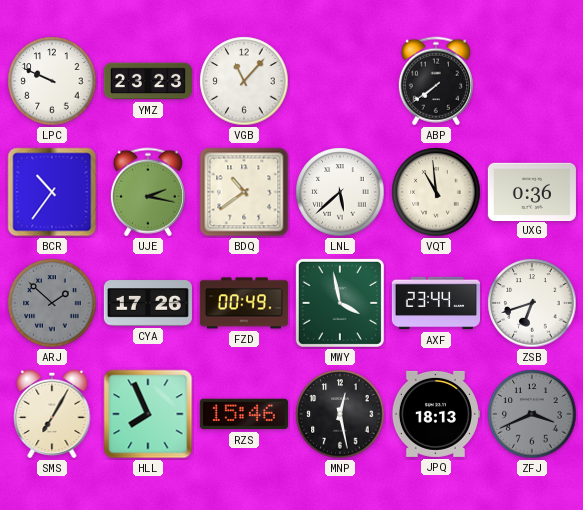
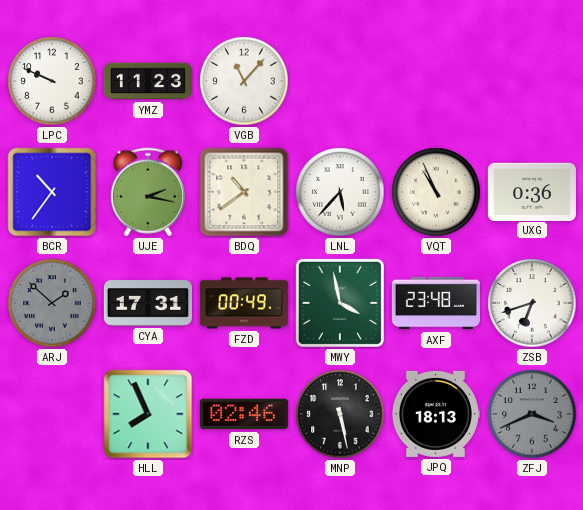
YMZ: 23:23 -> 11:23 (148, 81)
ABP: 7:39 -> none (436, 81)
LNL: 5:38 -> 5:37 (340, 192)
VQT: 10:59 -> 10:56 (436, 192)
CYA: 17:26 -> 17:31 (148, 303)
AXF: 23:44 -> 23:48 (436, 303)
SMS: 7:05 -> none (52, 414)
RZS: 15:46 -> 02:46 (244, 414)
MNP: 12:28 -> 5:28 (340, 414)
